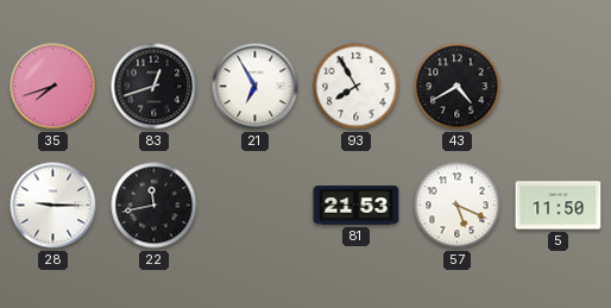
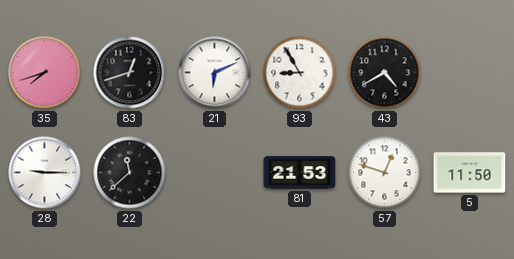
21: 6:55 -> 6:11 (215, 73)
93: 7:55 -> 8:55 (300, 73)
22: 11:43 -> 11:38 (130, 173)
57: 5:19 -> 12:48 (385, 173)
